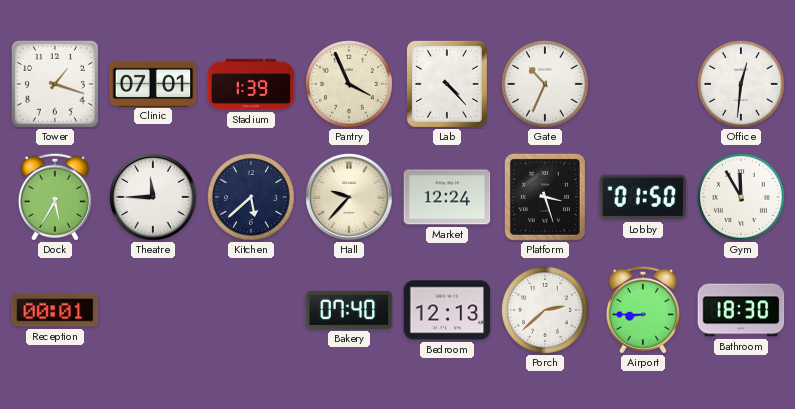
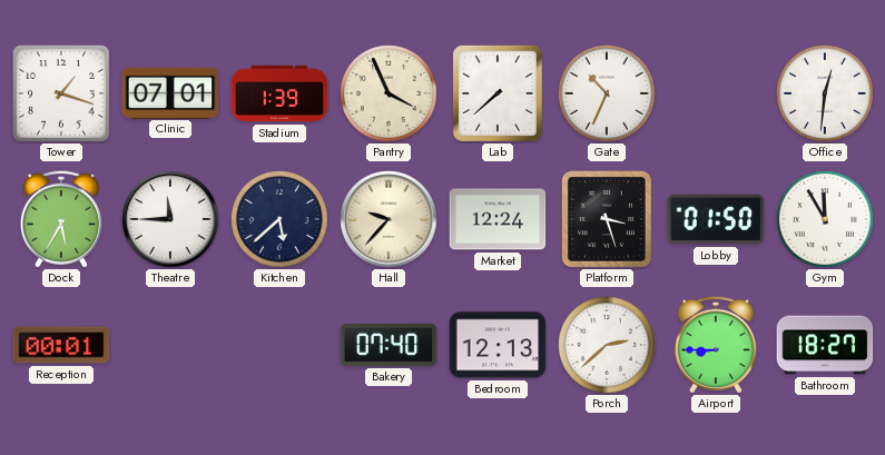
Lab: 4:23 -> 7:38 (498, 93)
Bathroom: 18:30 -> 18:27 (825, 345)
